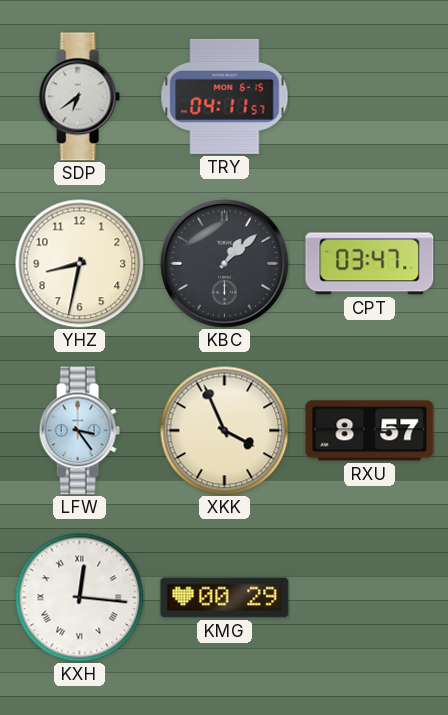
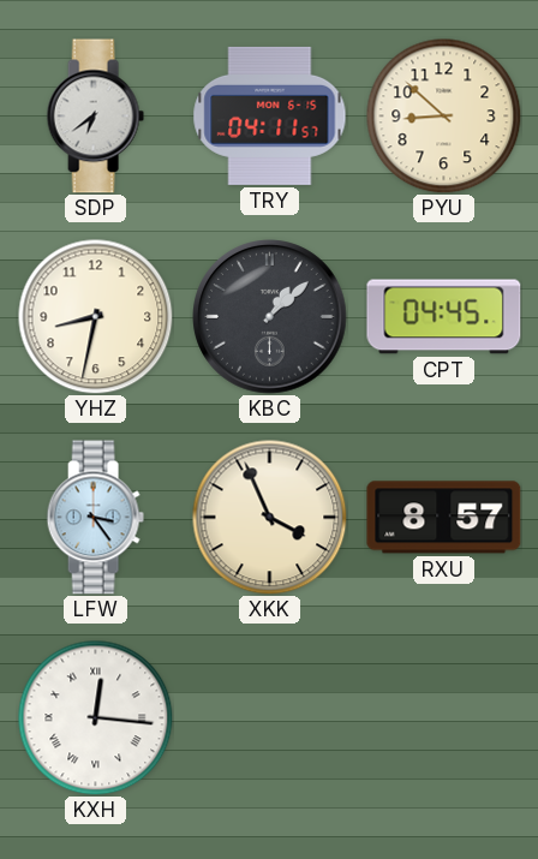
PYU: none -> 8:52 (443, 115)
CPT: 03:47 -> 04:45 (444, 317)
KMG: 00:29 -> none (225, 598)
